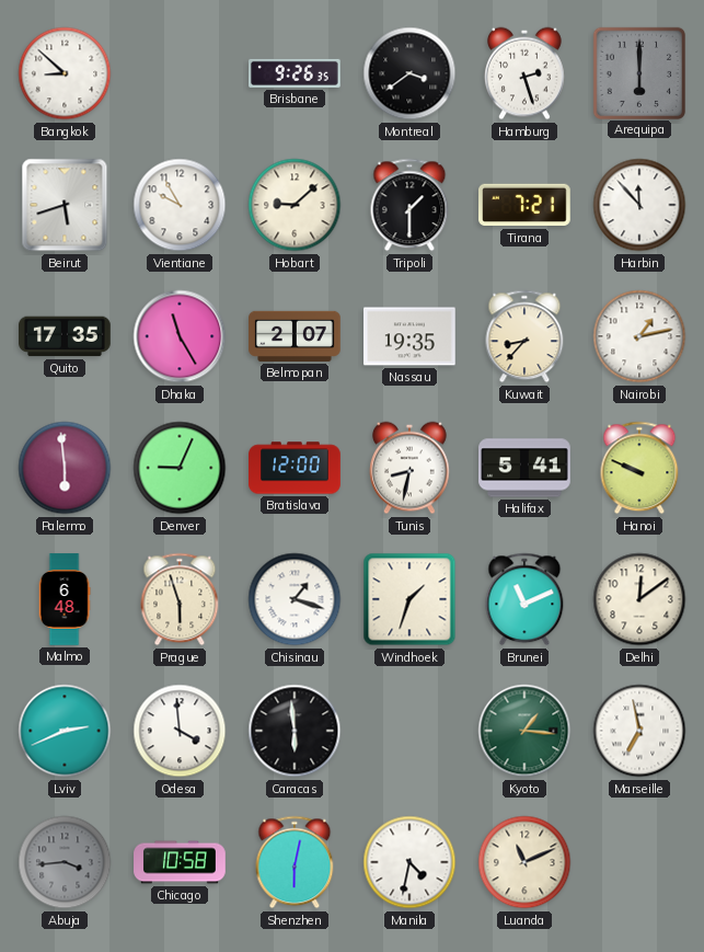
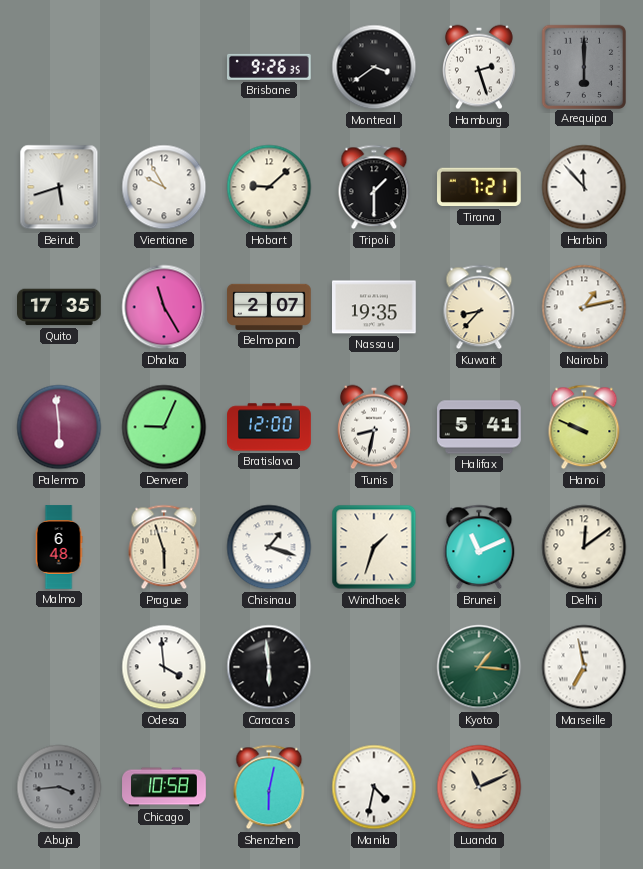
Bangkok: 8:52 -> none (65, 73)
Lviv: 2:41 -> none (65, 731)
